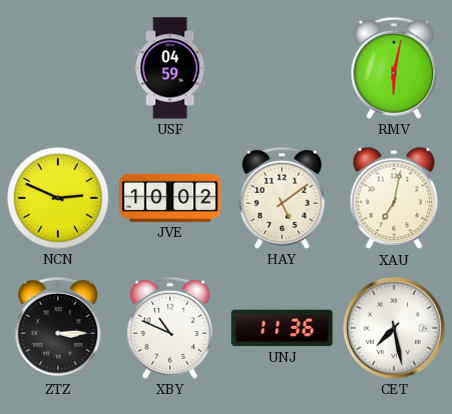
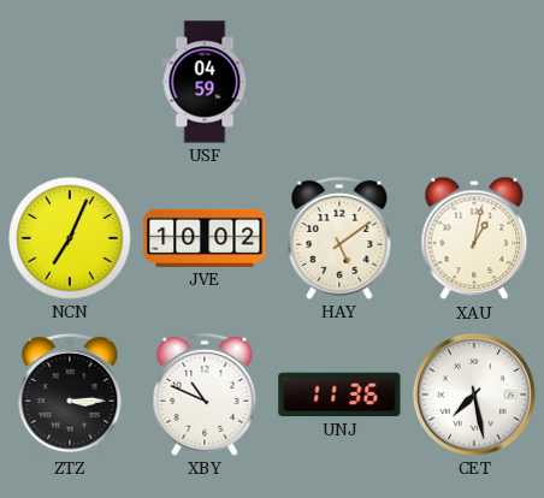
RMV: 6:02 -> none (394, 68)
NCN: 2:49 -> 7:04 (70, 238)
XAU: 7:02 -> 1:02 (474, 238)
